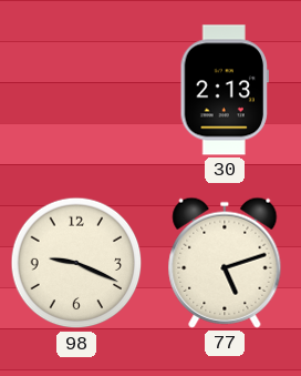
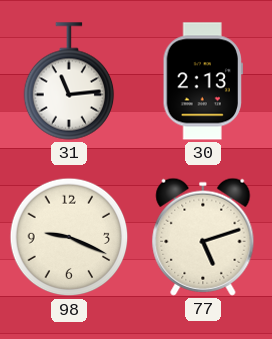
31: none -> 11:14 (69, 81)
